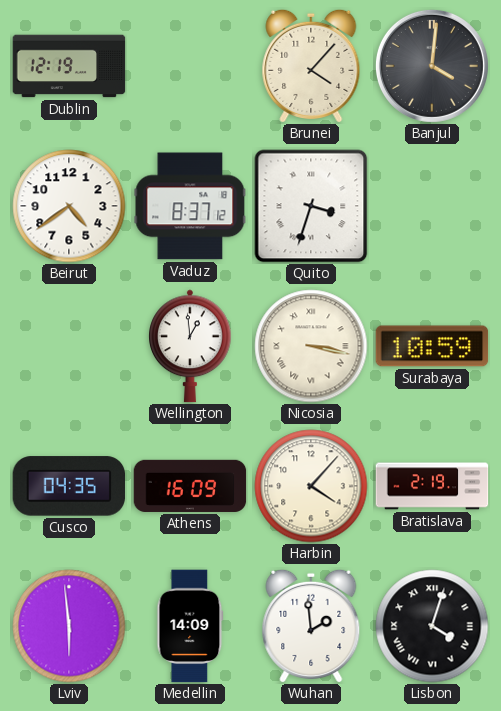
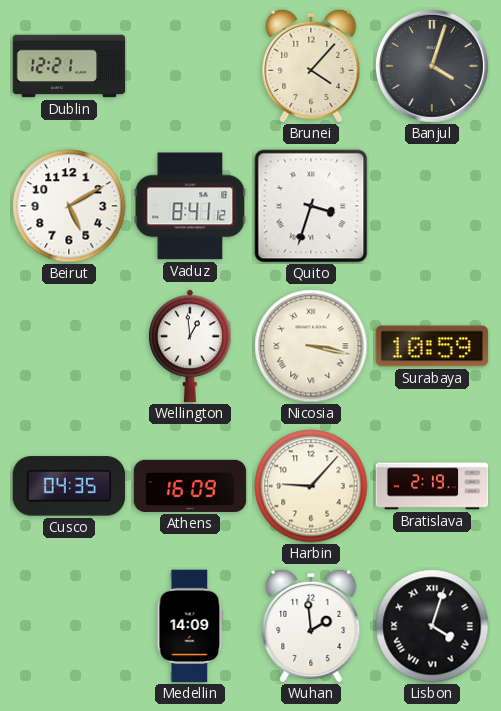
Dublin: 12:19 -> 12:21 (69, 66)
Banjul: 4:01 -> 4:03 (432, 66)
Beirut: 4:39 -> 5:10 (69, 206)
Vaduz: 8:37 -> 8:41 (190, 206)
Harbin: 4:07 -> 9:07 (311, 486)
Lviv: 5:59 -> none (69, 626)
